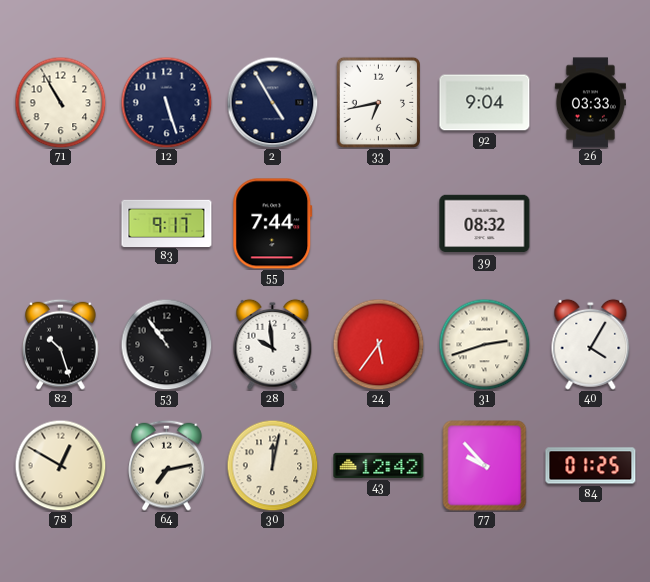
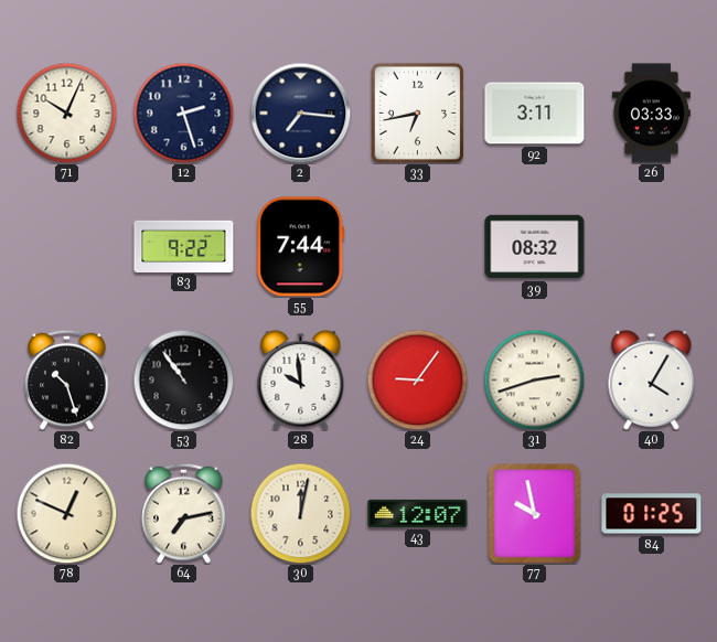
71: 10:55 -> 10:04 (66, 113)
12: 5:27 -> 2:27 (183, 113)
2: 4:55 -> 7:16 (300, 113)
92: 9:04 -> 3:11 (535, 114)
83: 9:17 -> 9:22 (184, 246)
24: 5:36 -> 9:06 (417, 379)
78: 12:50 -> 12:49 (66, 513)
43: 12:42 -> 12:07 (418, 513)
77: 9:53 -> 9:58 (535, 514)
